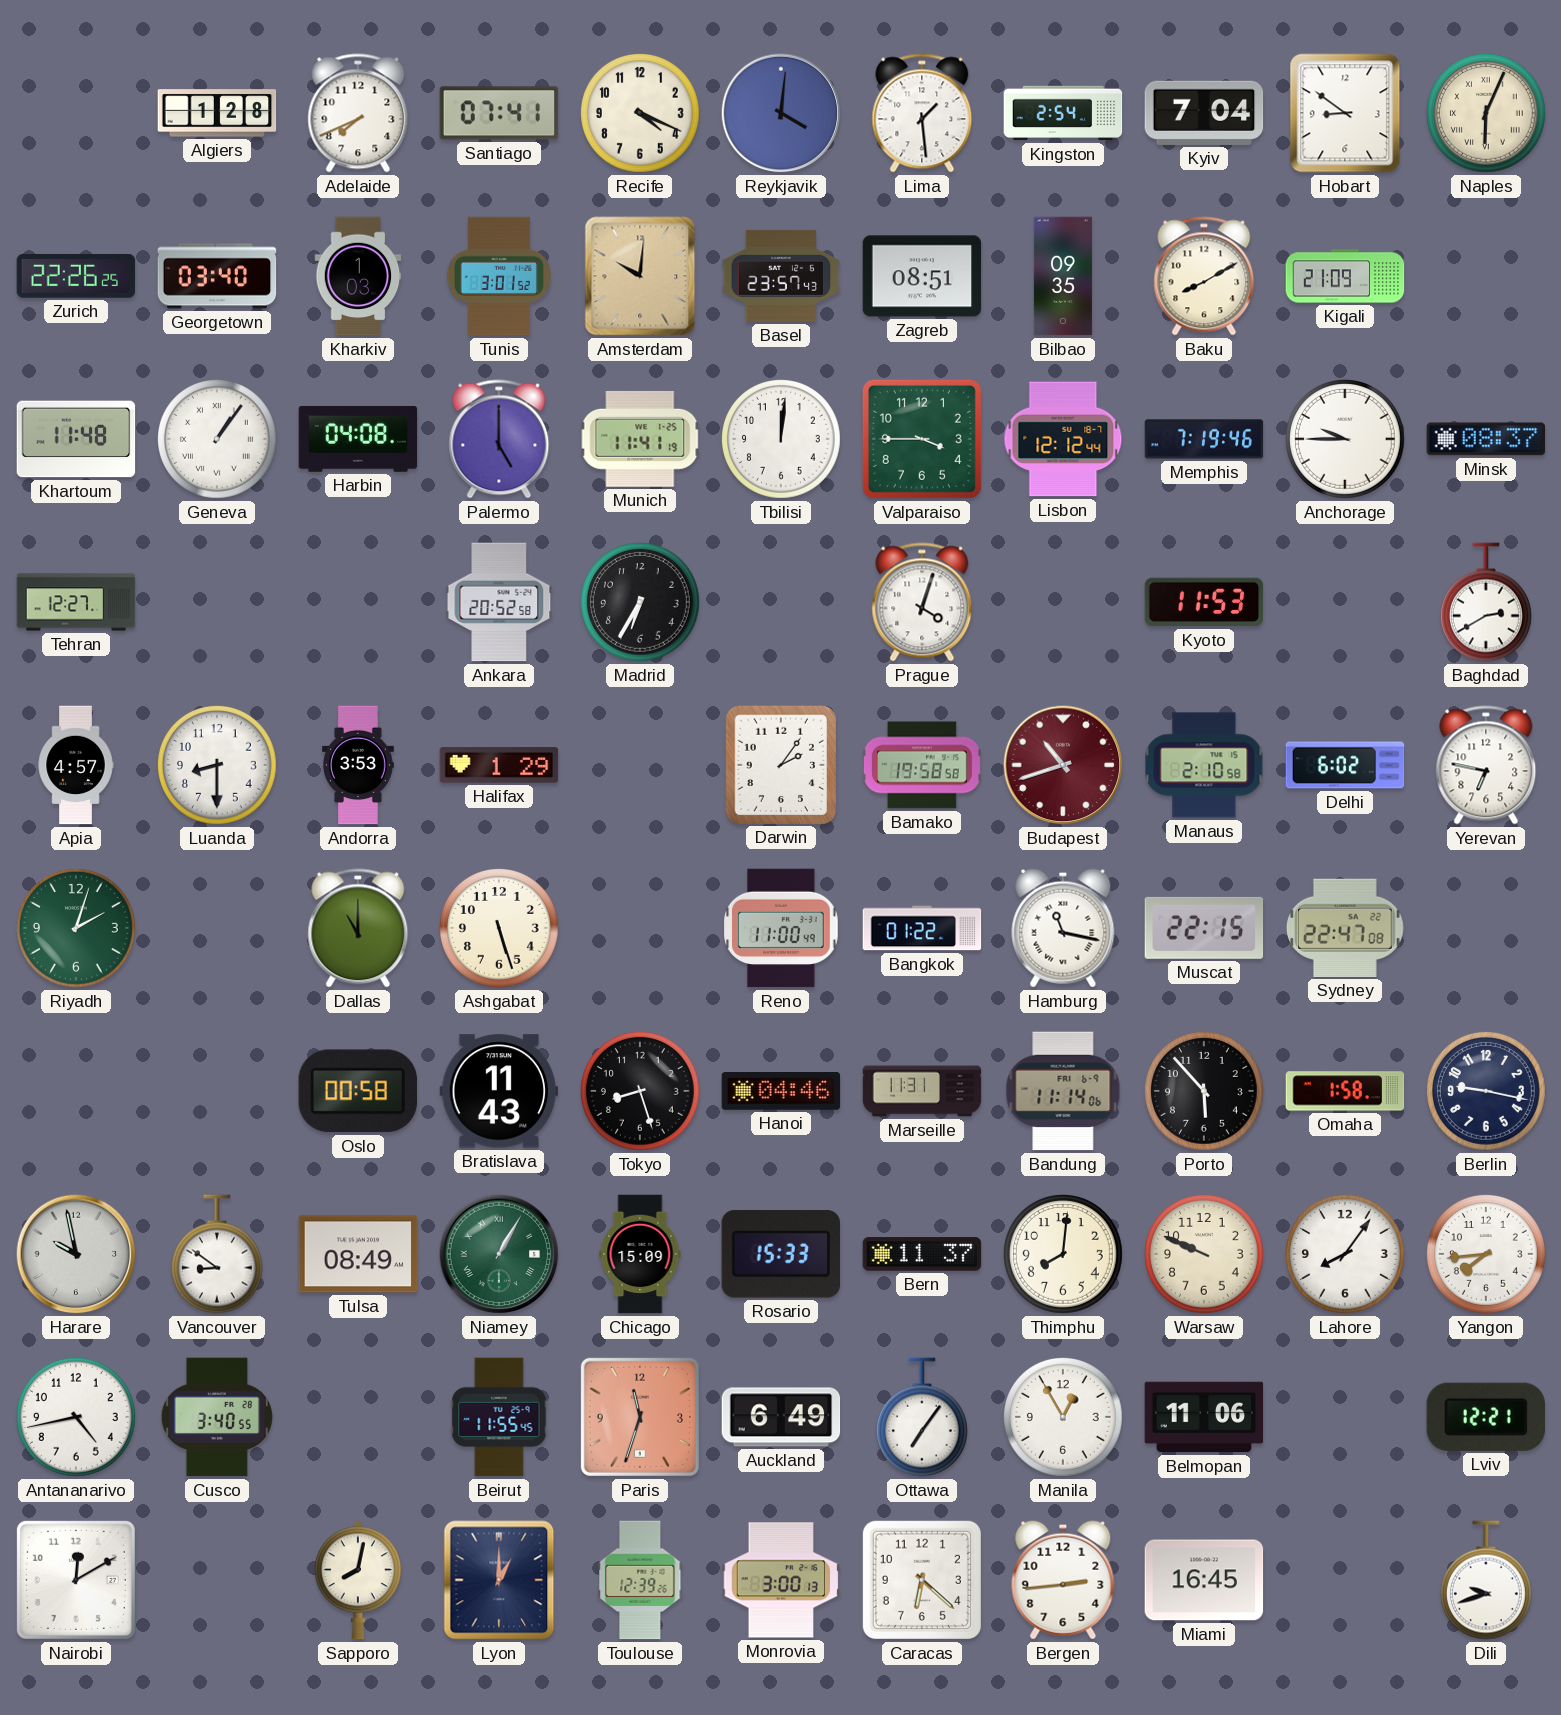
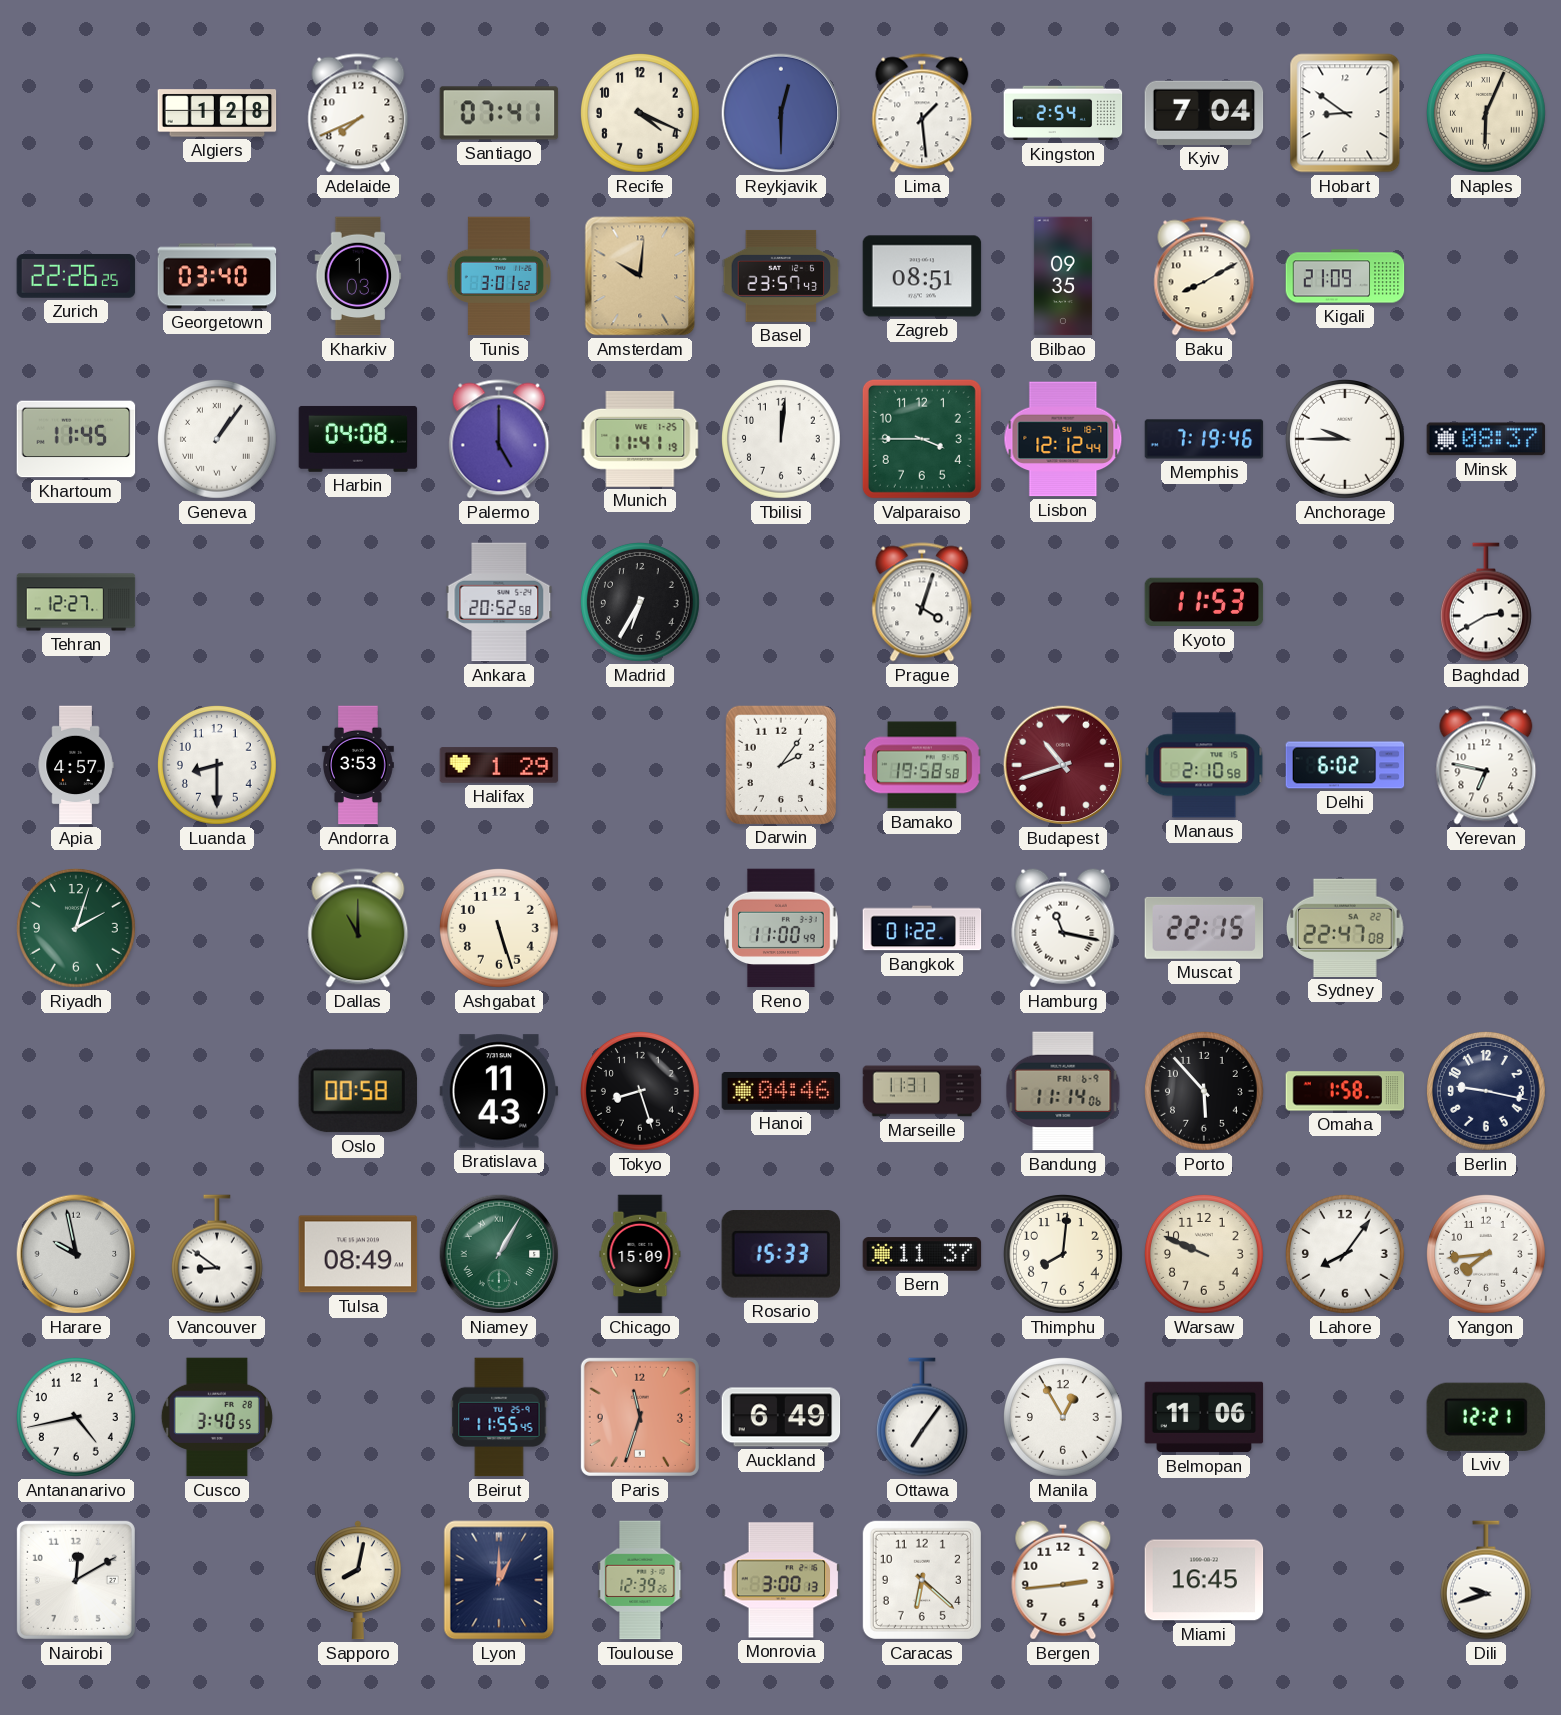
Reykjavik: 4:01 -> 12:30 (781, 113)
Khartoum: 11:48 -> 11:45 (76, 439)
